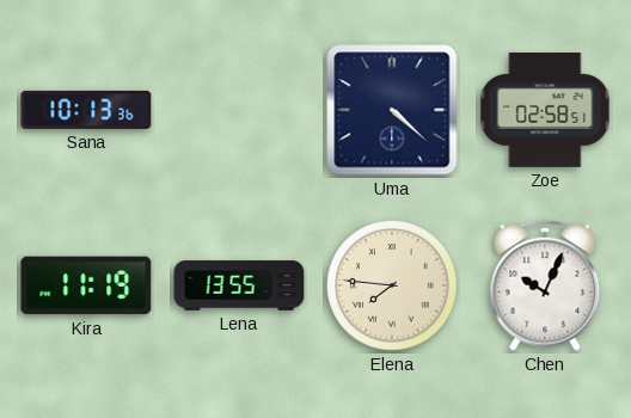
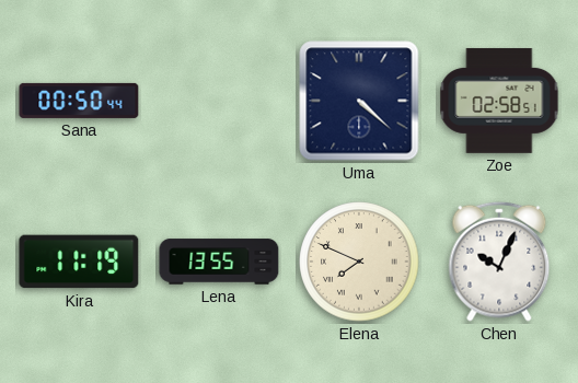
Sana: 10:13 -> 00:50 (79, 101)
Elena: 7:46 -> 7:49 (359, 262)
